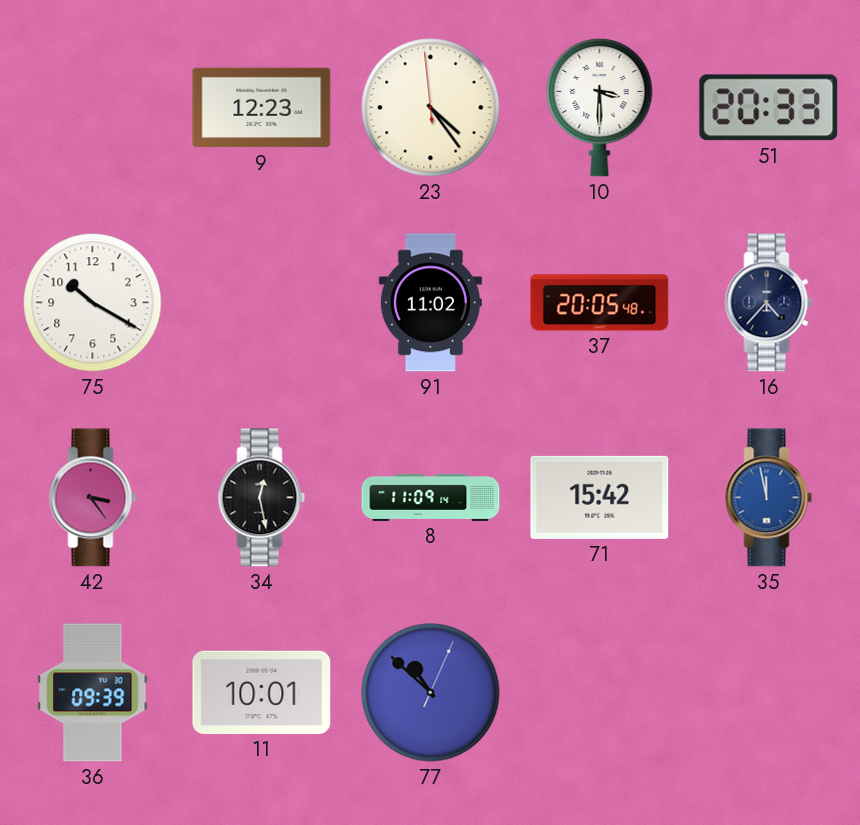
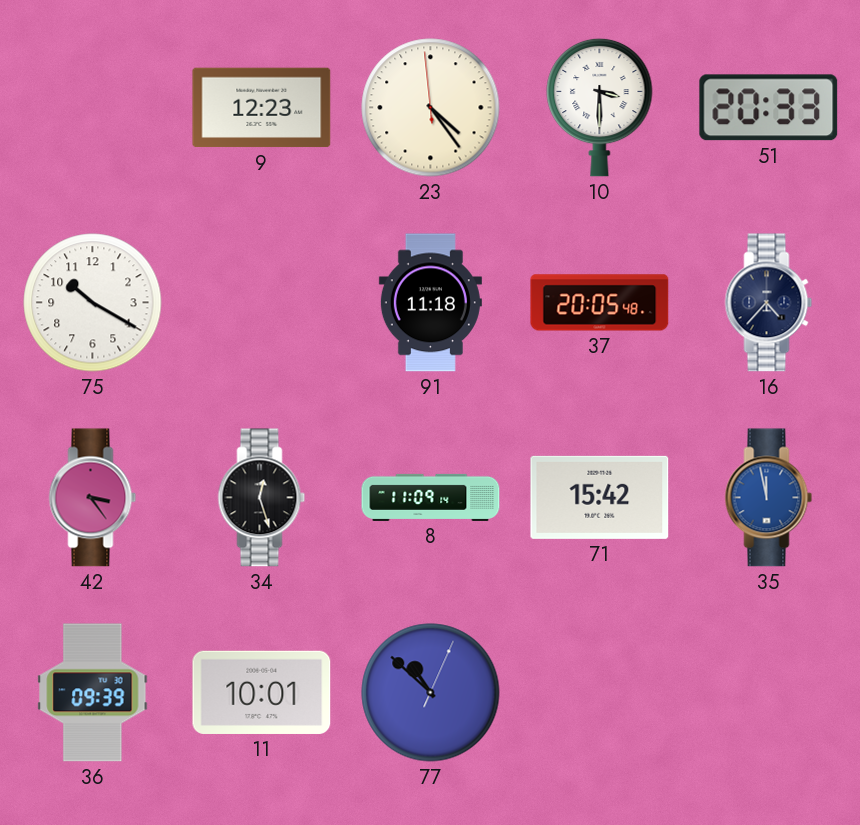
91: 11:02 -> 11:18 (430, 303)
34: 12:28 -> 12:27 (262, 498)
